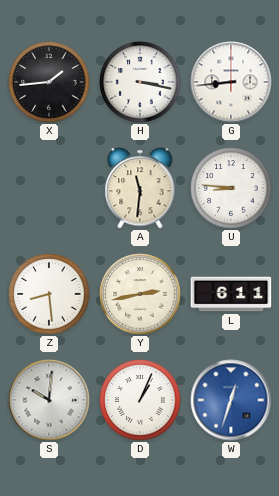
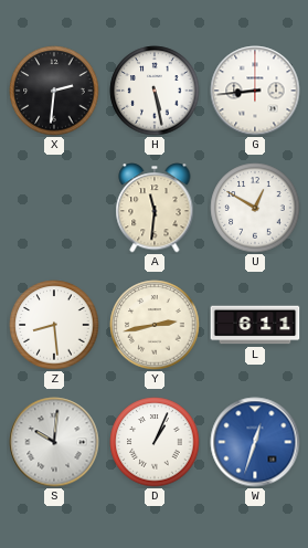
X: 1:44 -> 2:31 (54, 91)
H: 3:17 -> 5:28 (155, 91)
U: 8:46 -> 12:50 (255, 208)
